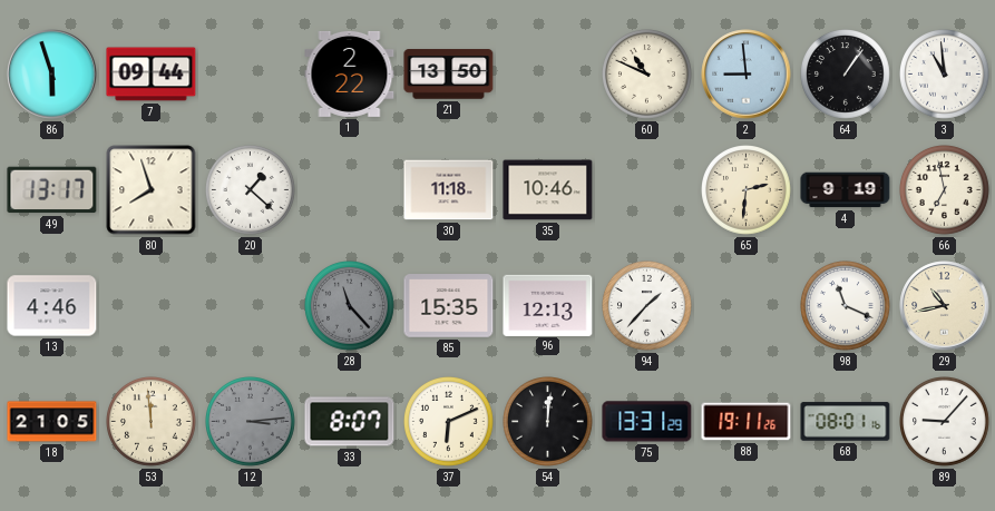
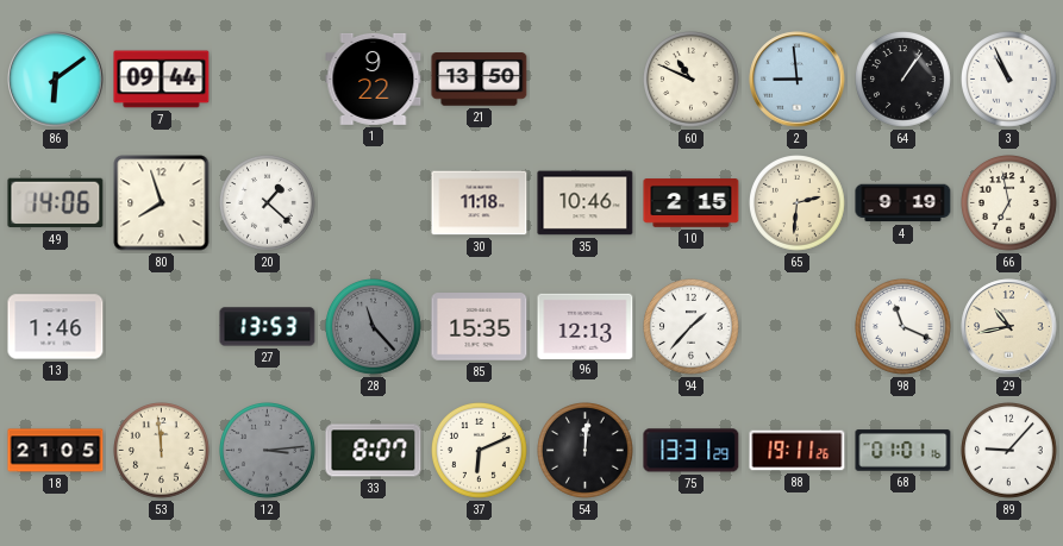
86: 5:57 -> 6:09 (56, 80)
1: 2:22 -> 9:22 (374, 79)
3: 10:59 -> 10:56 (1009, 80)
49: 13:17 -> 14:06 (56, 203)
10: none -> 2:15 (692, 203)
13: 4:46 -> 1:46 (56, 327)
27: none -> 13:53 (268, 327)
68: 08:01 -> 01:01 (903, 451)
